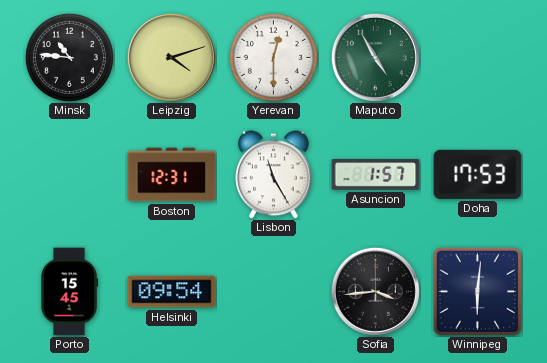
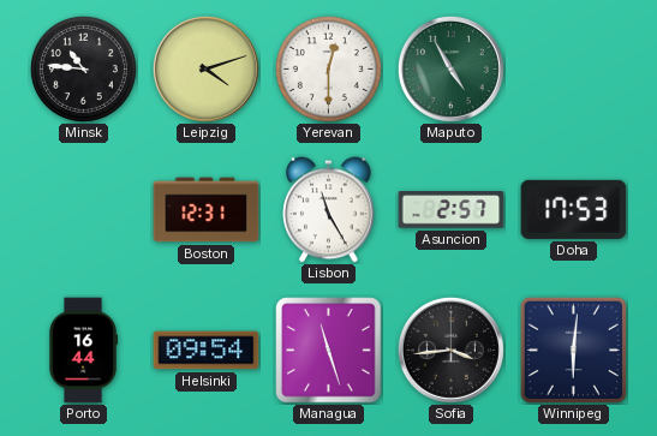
Asuncion: 1:57 -> 2:57 (452, 210)
Porto: 15:45 -> 16:44 (83, 351)
Managua: none -> 11:27 (329, 351)
